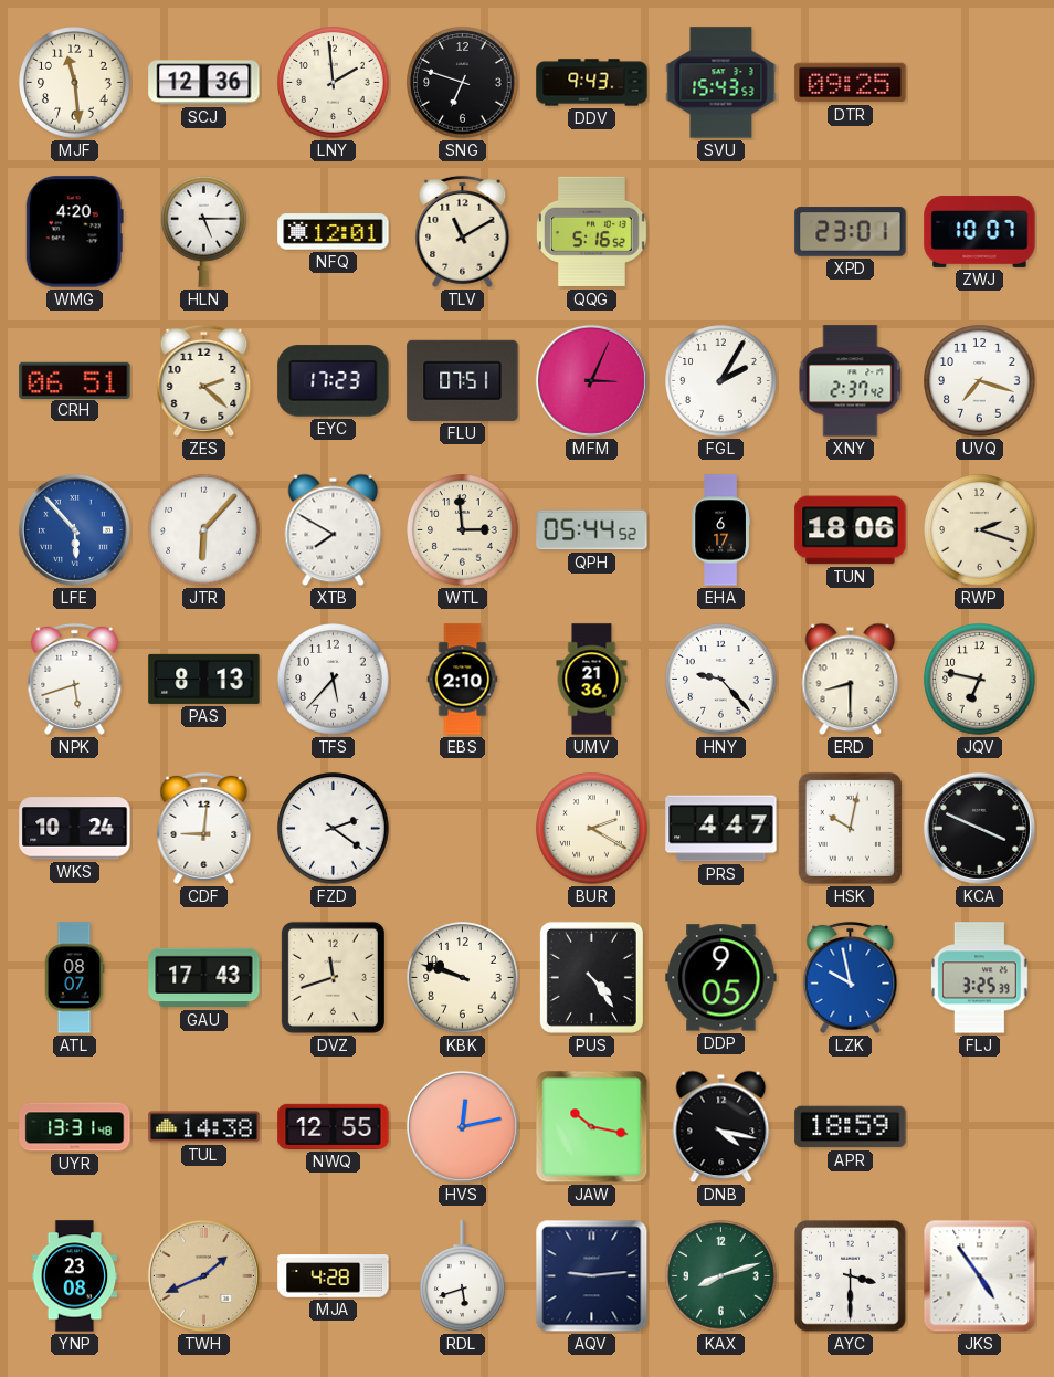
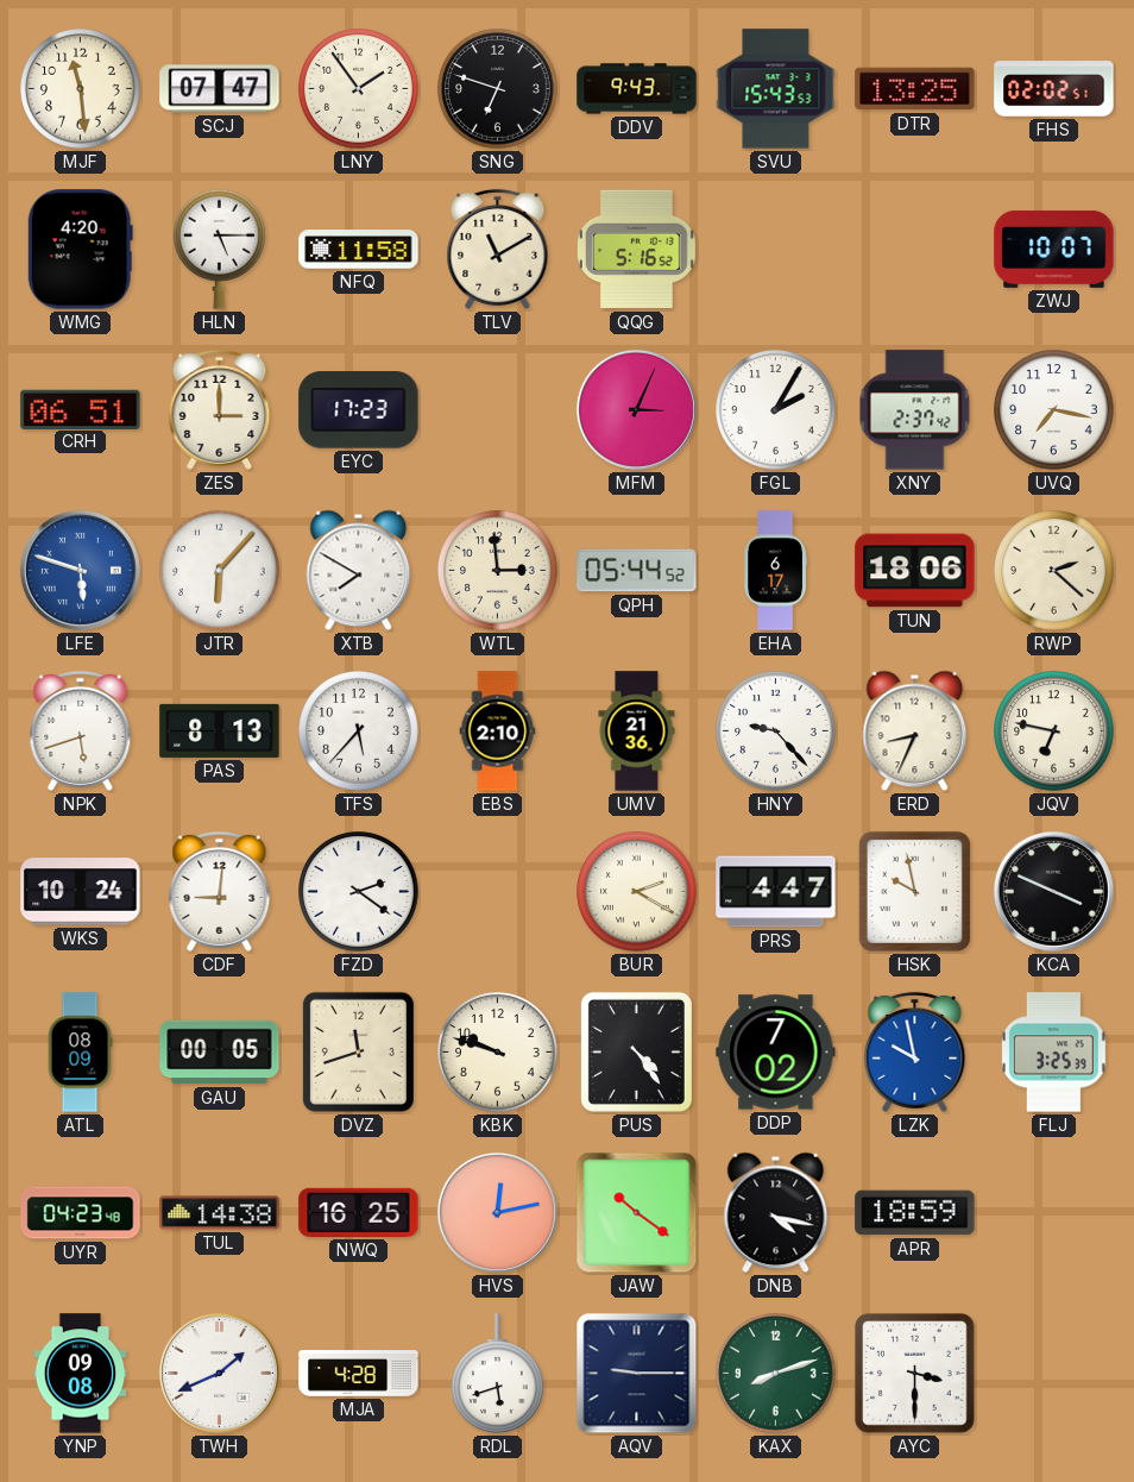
SCJ: 12:36 -> 07:47 (220, 89)
LNY: 1:59 -> 1:54 (359, 89)
DTR: 09:25 -> 13:25 (915, 89)
FHS: none -> 02:02 (1054, 89)
NFQ: 12:01 -> 11:58 (359, 250)
XPD: 23:01 -> none (851, 232)
ZES: 2:22 -> 3:00 (220, 409)
FLU: 07:51 -> none (463, 380)
UVQ: 7:18 -> 7:17 (1054, 410)
LFE: 5:53 -> 5:48 (80, 570)
RWP: 2:18 -> 2:22 (1054, 571)
ERD: 8:30 -> 8:34 (915, 731)
HSK: 10:02 -> 9:58 (914, 891)
ATL: 08:07 -> 08:09 (80, 1053)
GAU: 17:43 -> 00:05 (220, 1053)
DDP: 9:05 -> 7:02 (776, 1053)
UYR: 13:31 -> 04:23 (81, 1213)
NWQ: 12:55 -> 16:25 (359, 1212)
JAW: 10:17 -> 10:21 (637, 1213)
YNP: 23:08 -> 09:08 (81, 1374)
TWH dial: champagne -> white (219, 1373)
AQV: 9:14 -> 9:15 (637, 1374)
JKS: 4:54 -> none (980, 1276)
